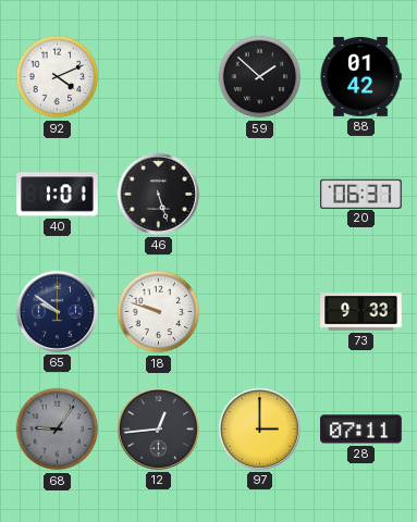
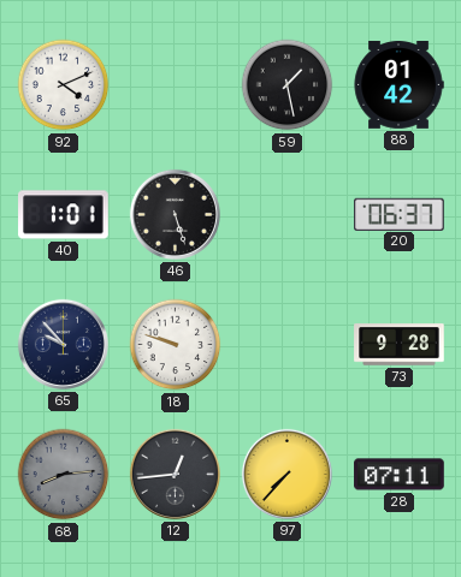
59: 1:52 -> 1:28 (288, 85)
65: 9:51 -> 9:53 (63, 344)
73: 9:33 -> 9:28 (400, 345)
68: 9:06 -> 8:14 (64, 475)
97: 3:00 -> 7:37 (286, 474)
